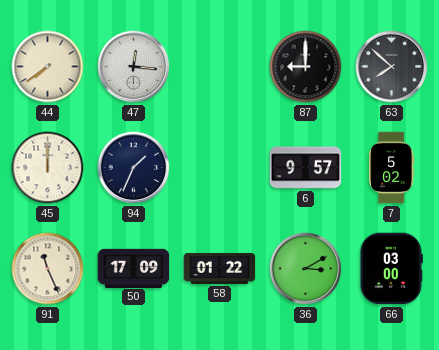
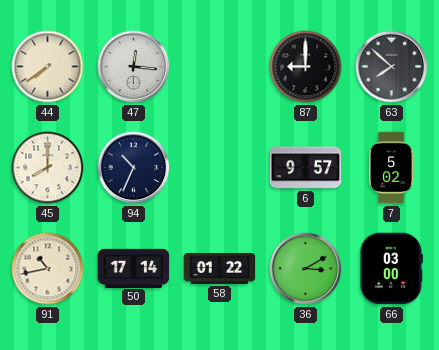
45: 12:00 -> 8:00 (48, 168)
94: 1:34 -> 10:34 (134, 168)
91: 11:26 -> 10:43 (48, 269)
50: 17:09 -> 17:14 (134, 268)
